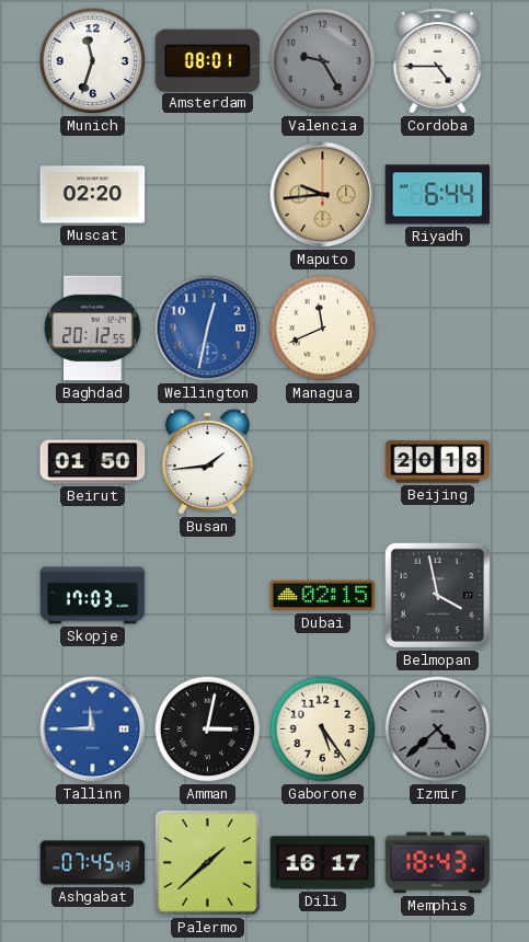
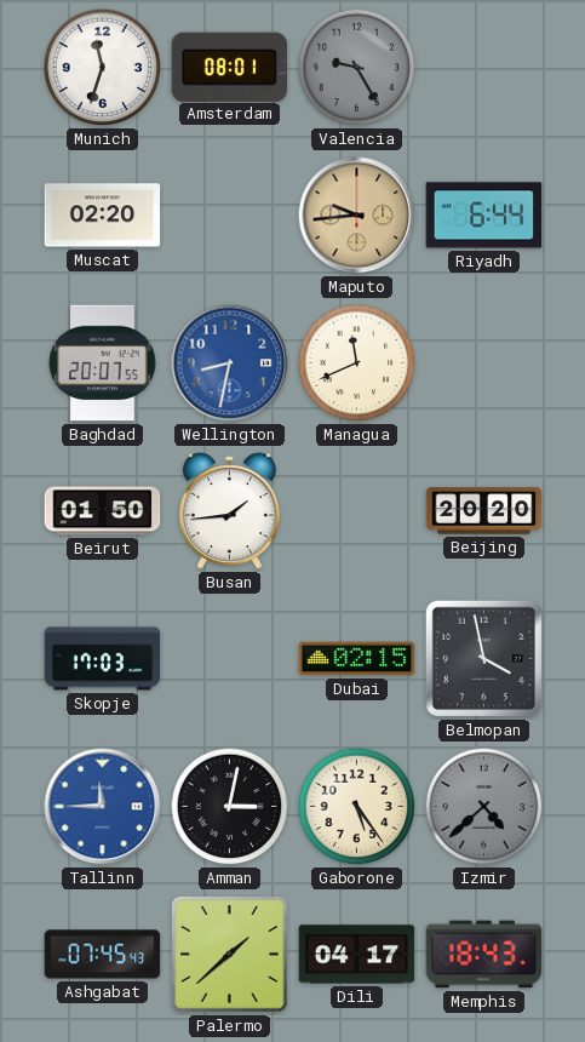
Cordoba: 4:45 -> none (438, 61)
Baghdad: 20:12 -> 20:07 (103, 363)
Wellington: 12:32 -> 8:32 (230, 363)
Beijing: 20:18 -> 20:20 (484, 511)
Dili: 16:17 -> 04:17 (357, 955)
